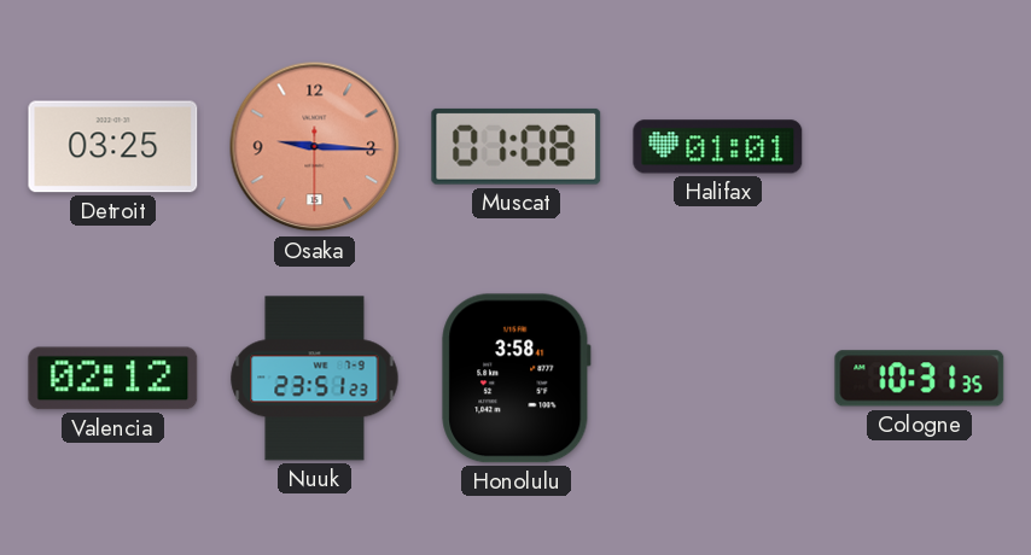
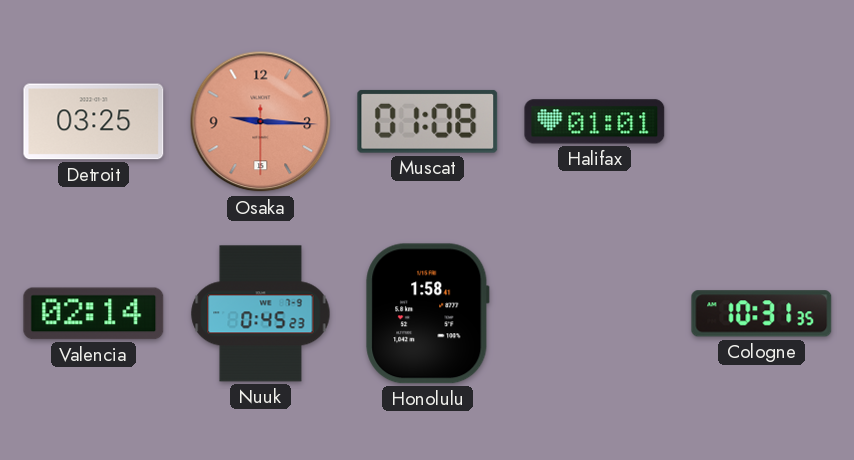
Valencia: 02:12 -> 02:14 (94, 314)
Nuuk: 23:51 -> 0:45 (261, 314)
Honolulu: 3:58 -> 1:58 (428, 314)
